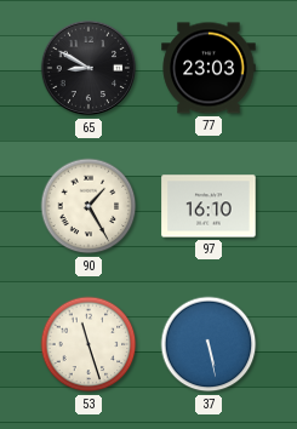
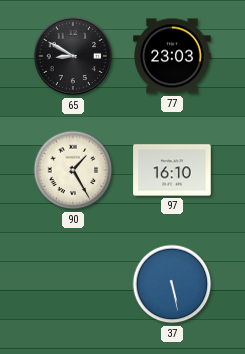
53: 11:27 -> none (88, 344)
